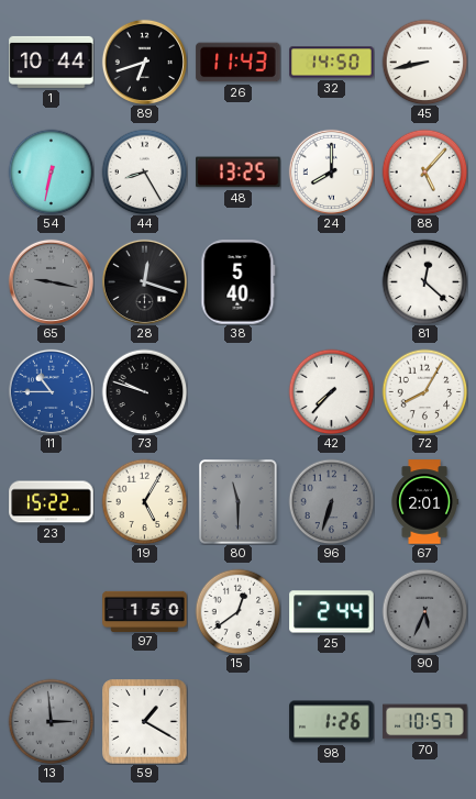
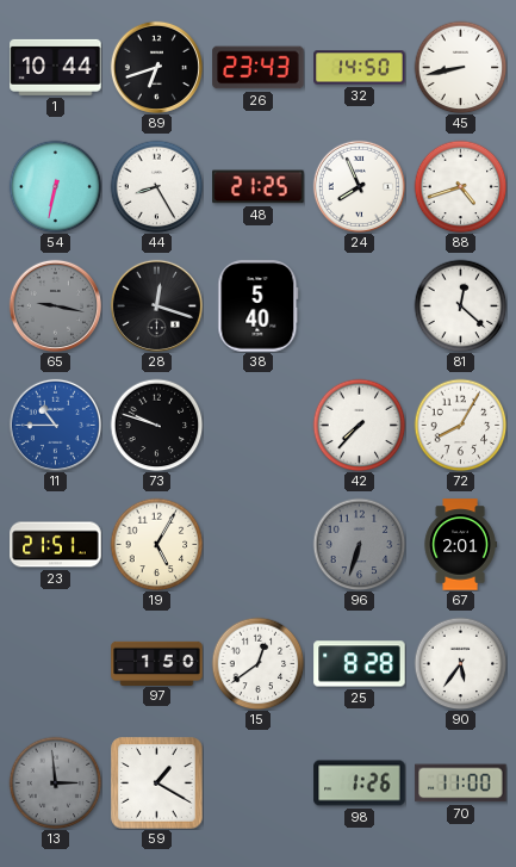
26: 11:43 -> 23:43 (259, 68)
48: 13:25 -> 21:25 (259, 187)
24: 8:00 -> 7:56 (359, 186)
88: 5:07 -> 4:42 (460, 186)
23: 15:22 -> 21:51 (56, 545)
80: 11:30 -> none (239, 502)
25: 2:44 -> 8:28 (360, 664)
90: 5:34 -> 5:36 (460, 663)
90 dial: grey -> white (460, 663)
70: 10:57 -> 11:00 (461, 784)
